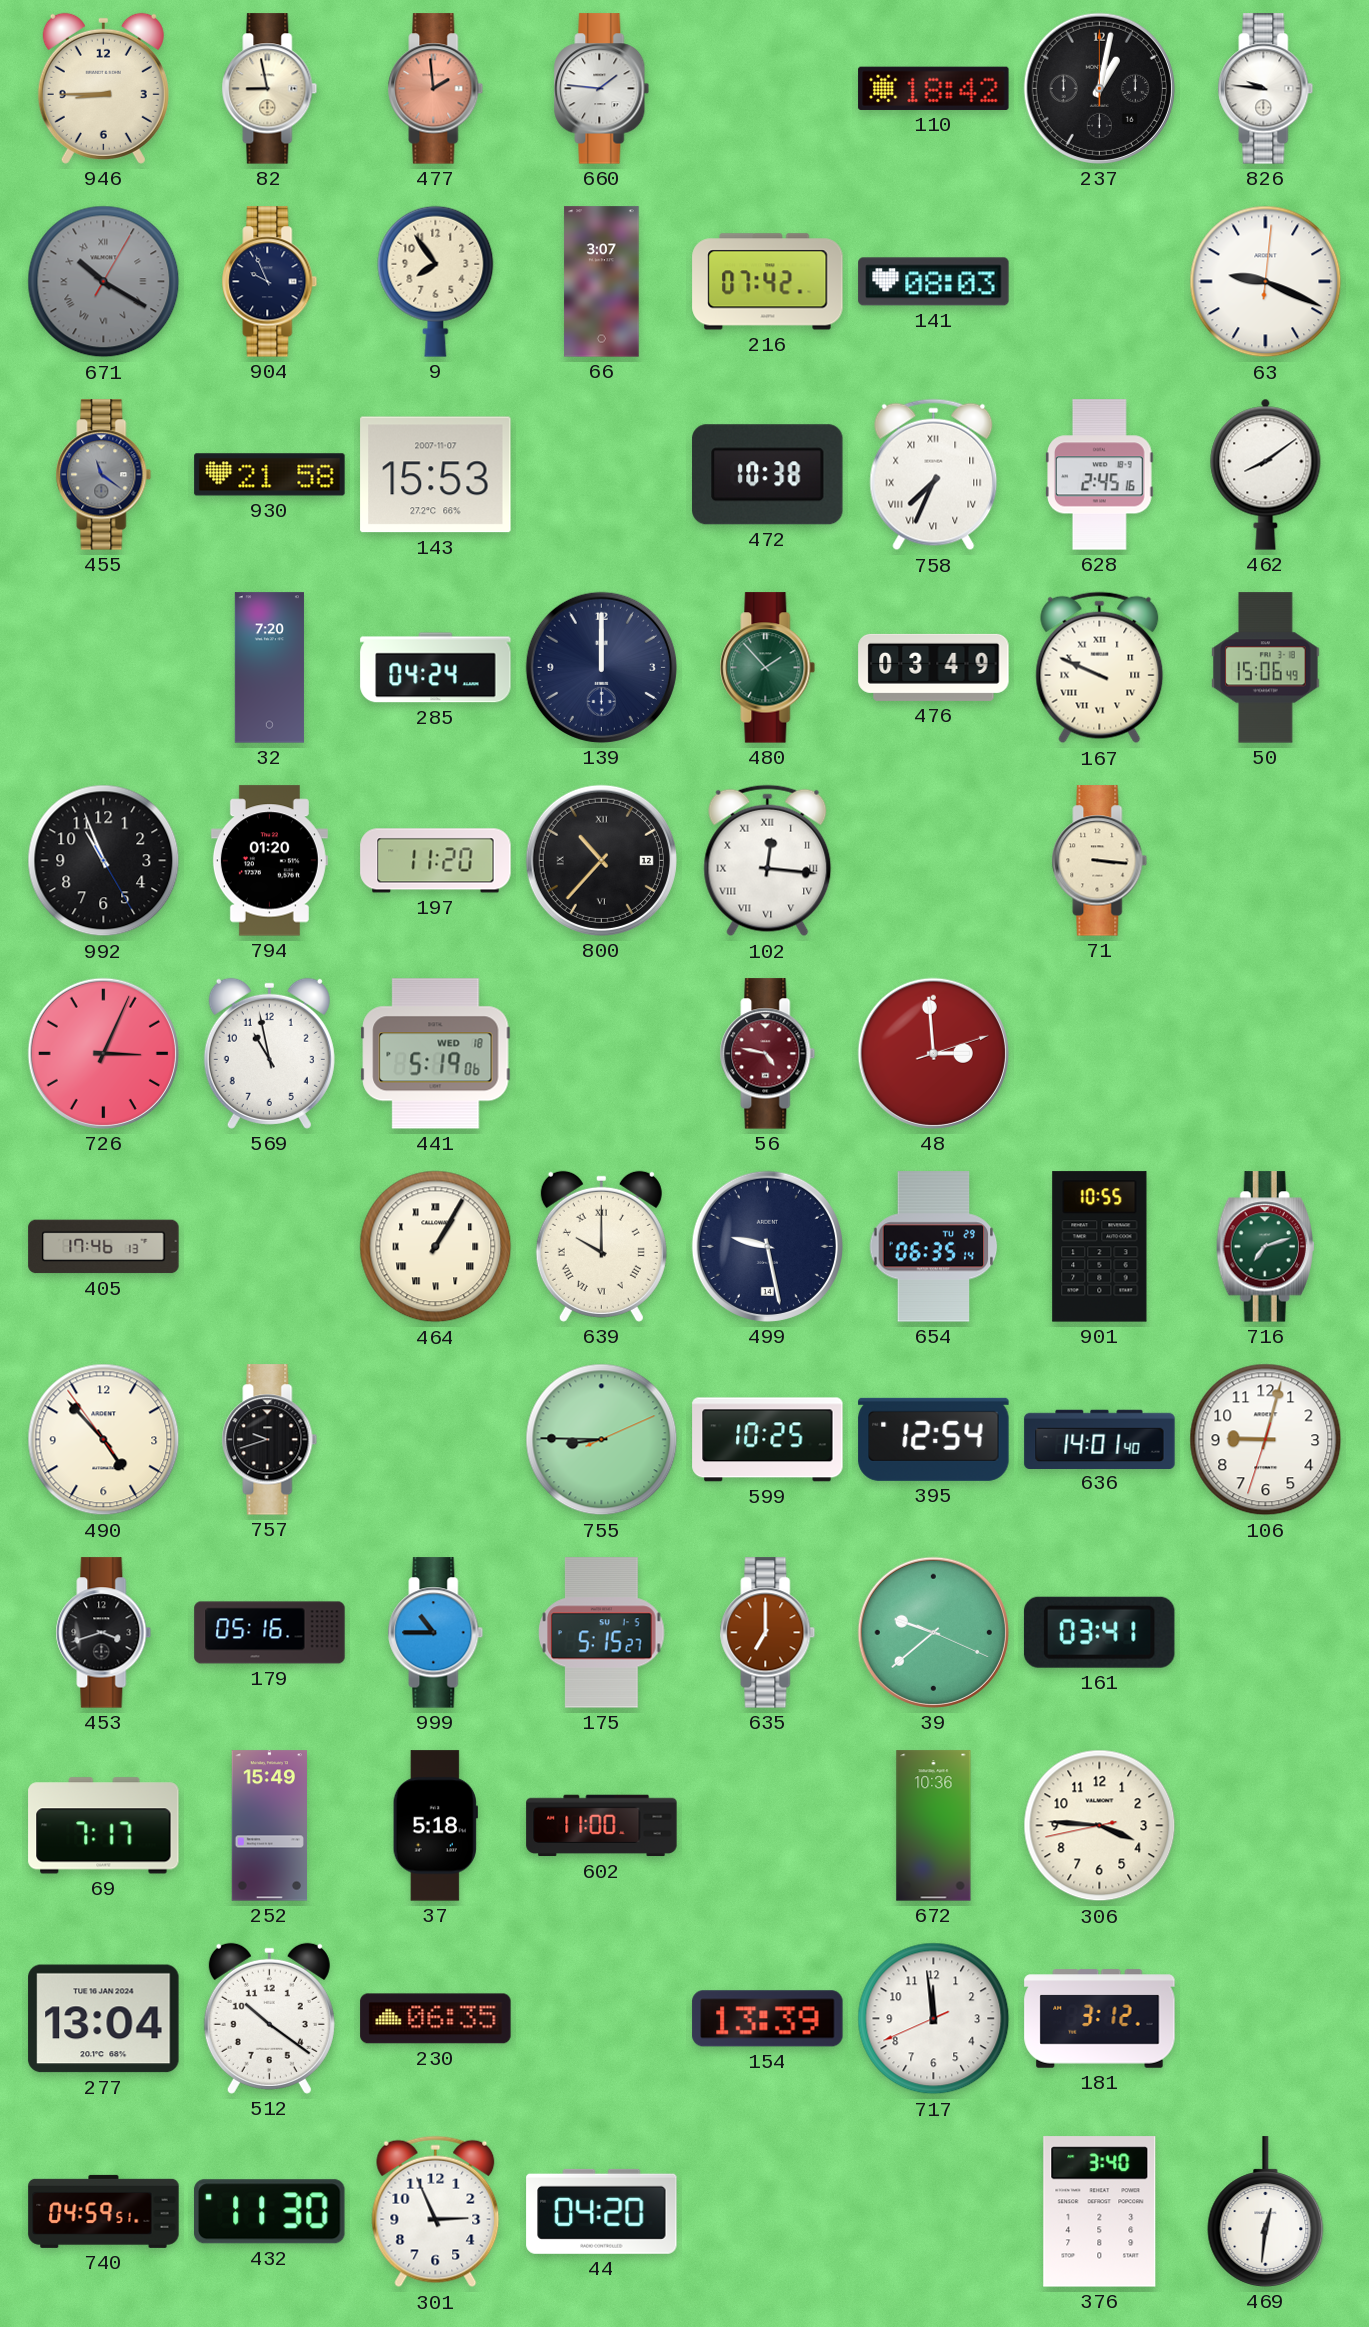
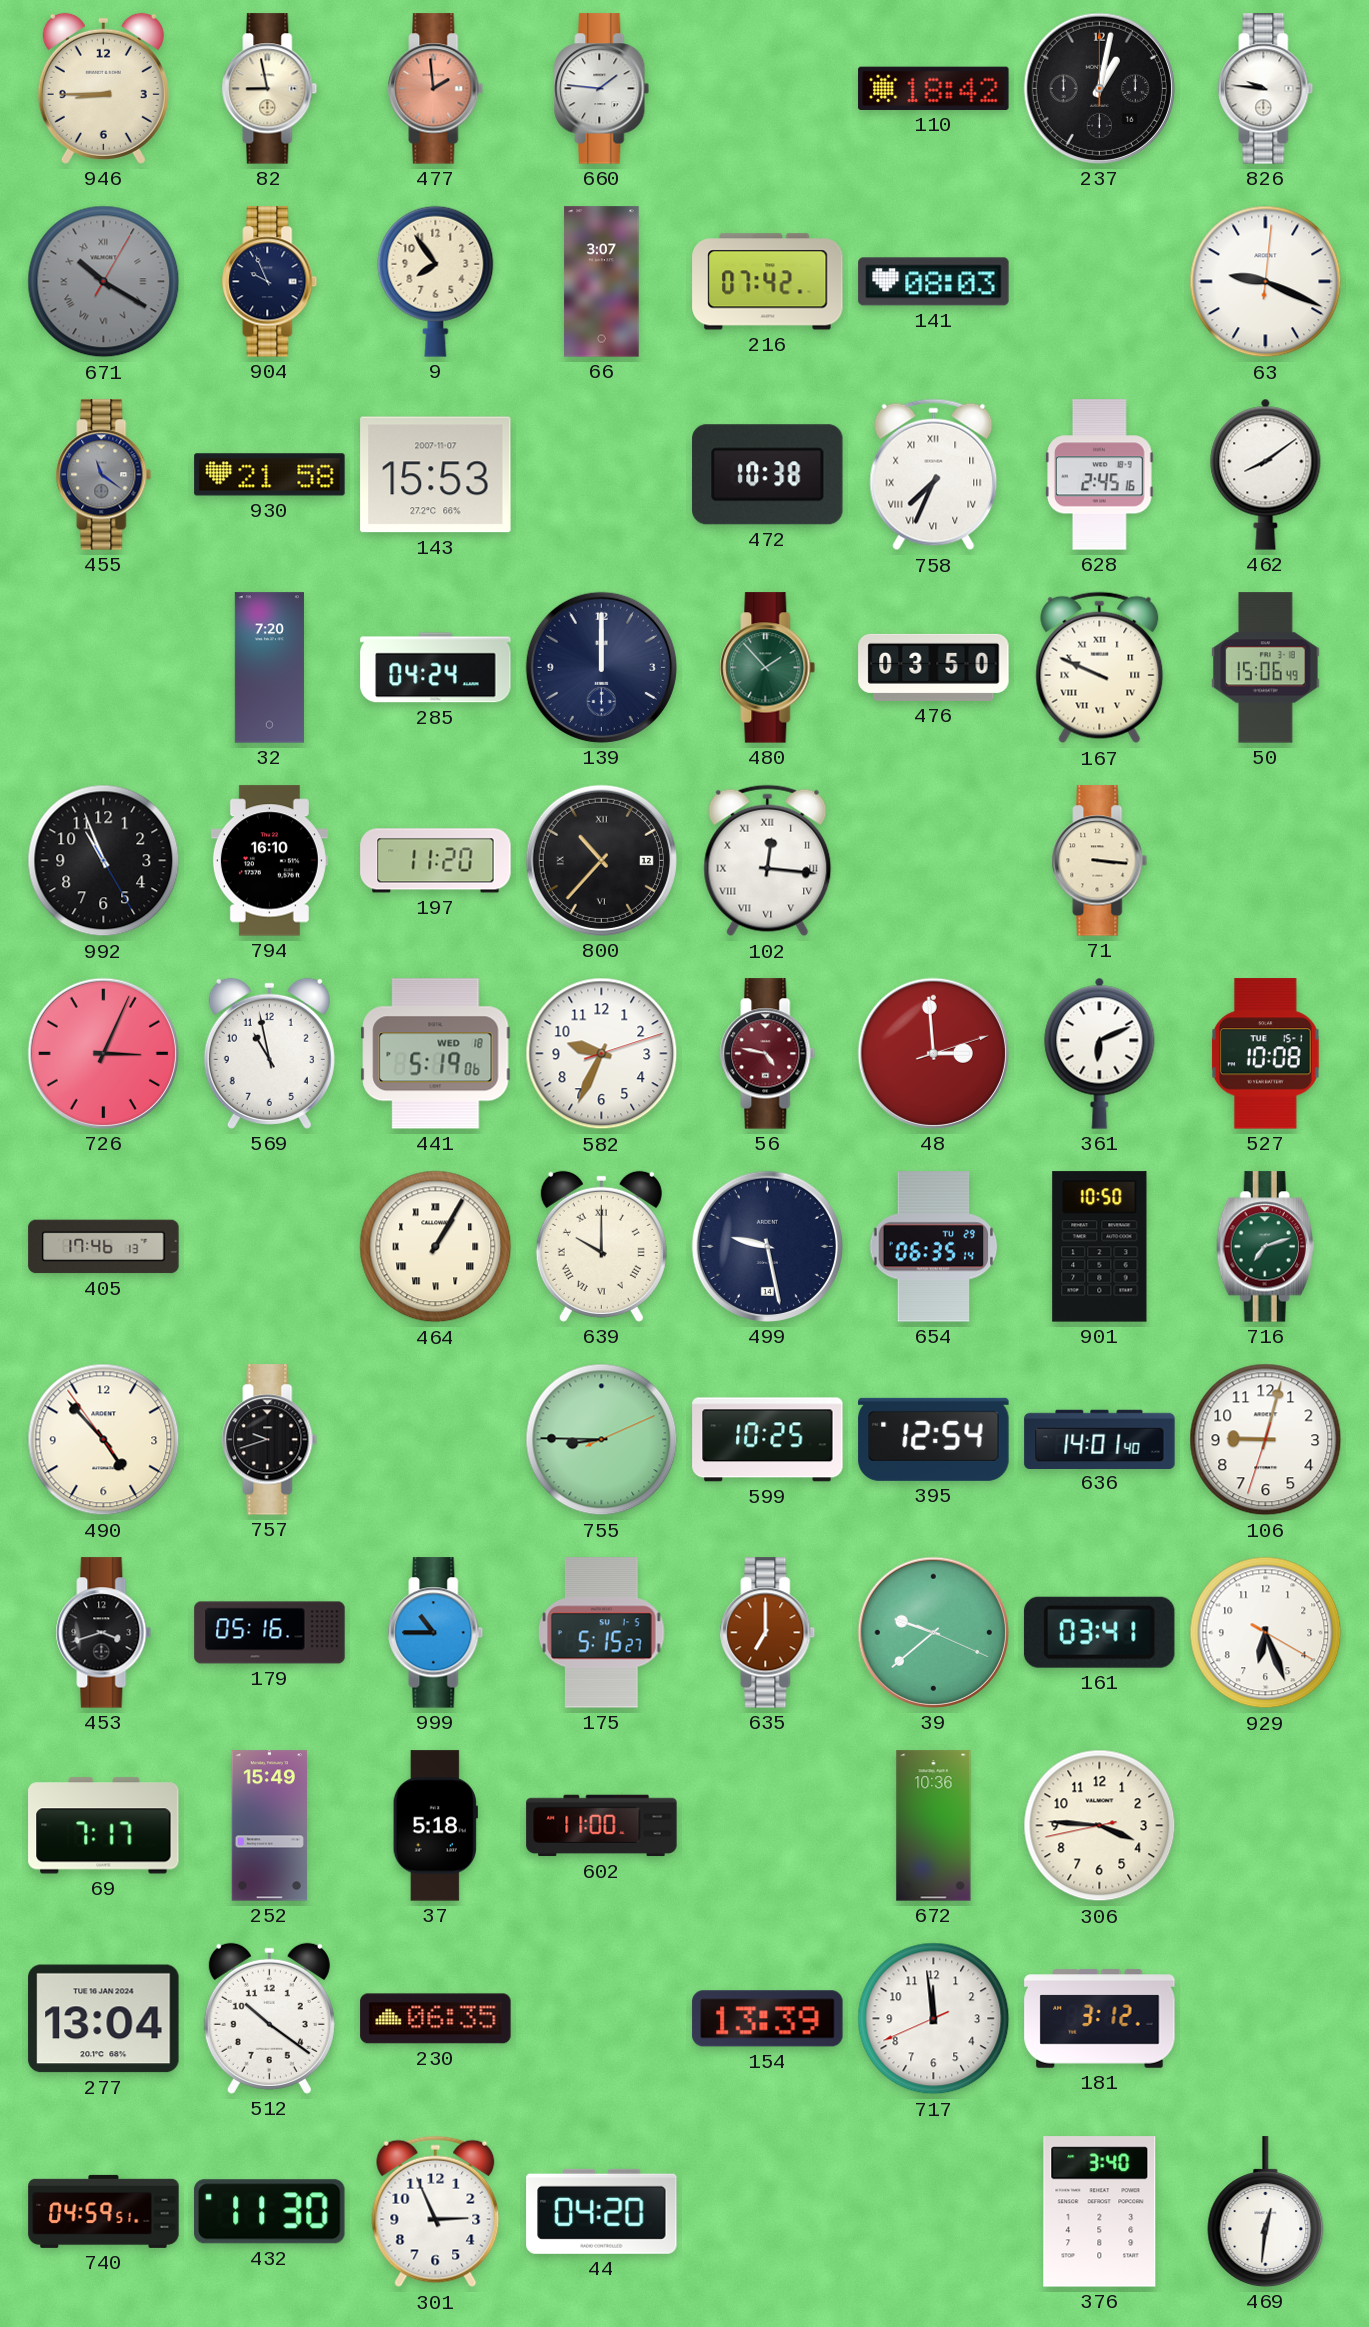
476: 03:49 -> 03:50 (934, 667)
794: 01:20 -> 16:10 (269, 861)
582: none -> 9:34 (602, 1054)
361: none -> 6:11 (1100, 1053)
527: none -> 10:08 (1265, 1054)
901: 10:55 -> 10:50 (1100, 1247)
929: none -> 6:26 (1266, 1633)
